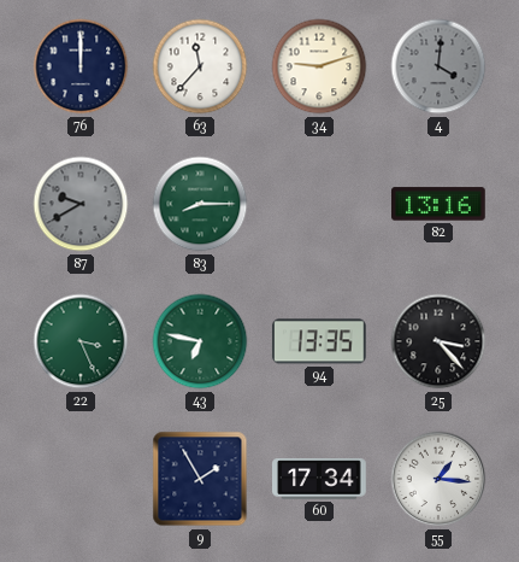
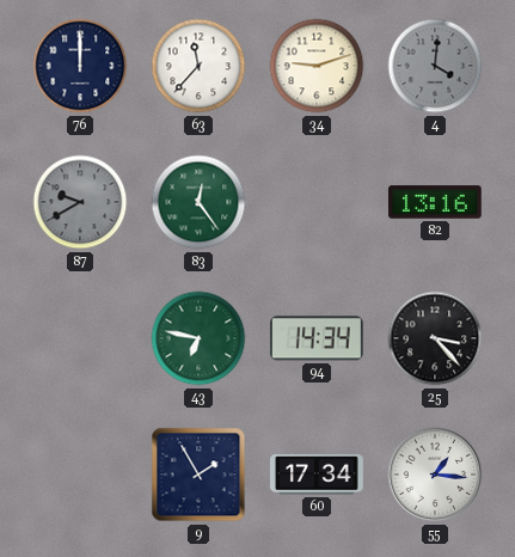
83: 8:15 -> 12:24 (198, 202)
22: 3:26 -> none (81, 341)
94: 13:35 -> 14:34 (317, 338)
